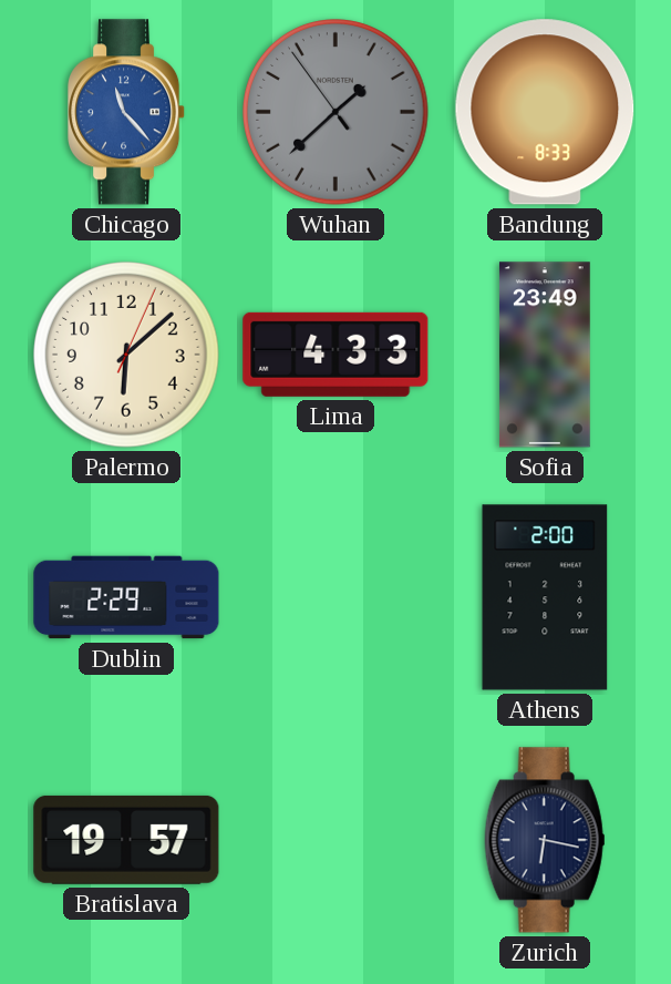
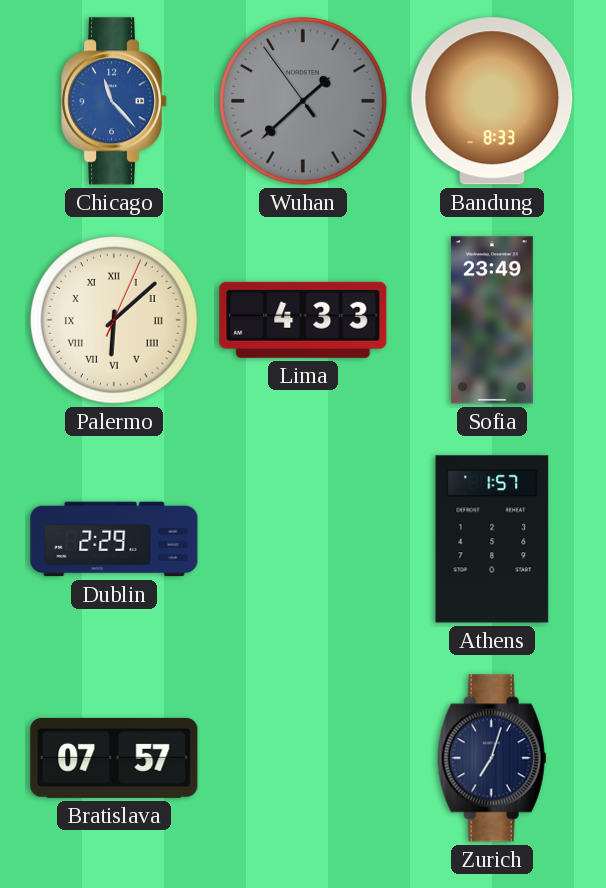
Palermo numerals: Arabic -> Roman (114, 320)
Athens: 2:00 -> 1:57 (492, 539)
Bratislava: 19:57 -> 07:57 (114, 758)
Zurich: 6:17 -> 7:03 (492, 758)
